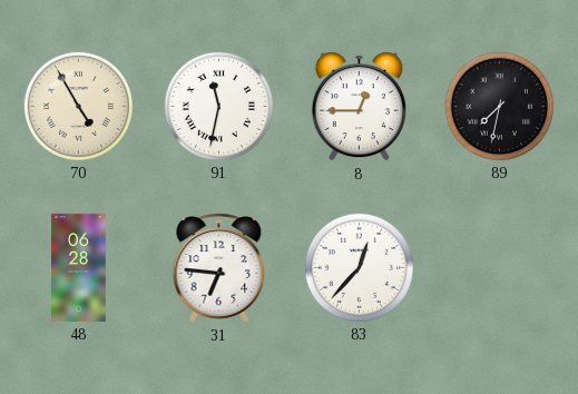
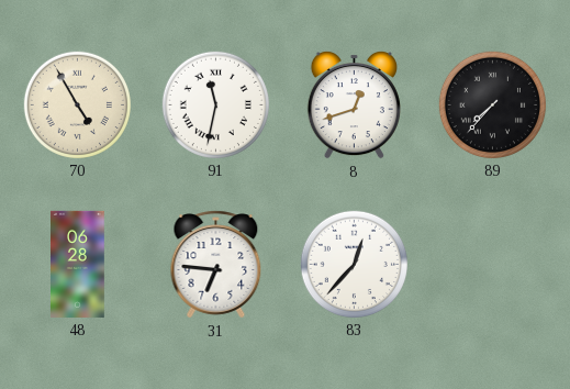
8: 12:45 -> 12:42 (354, 104)
89: 7:32 -> 7:37 (492, 104)
